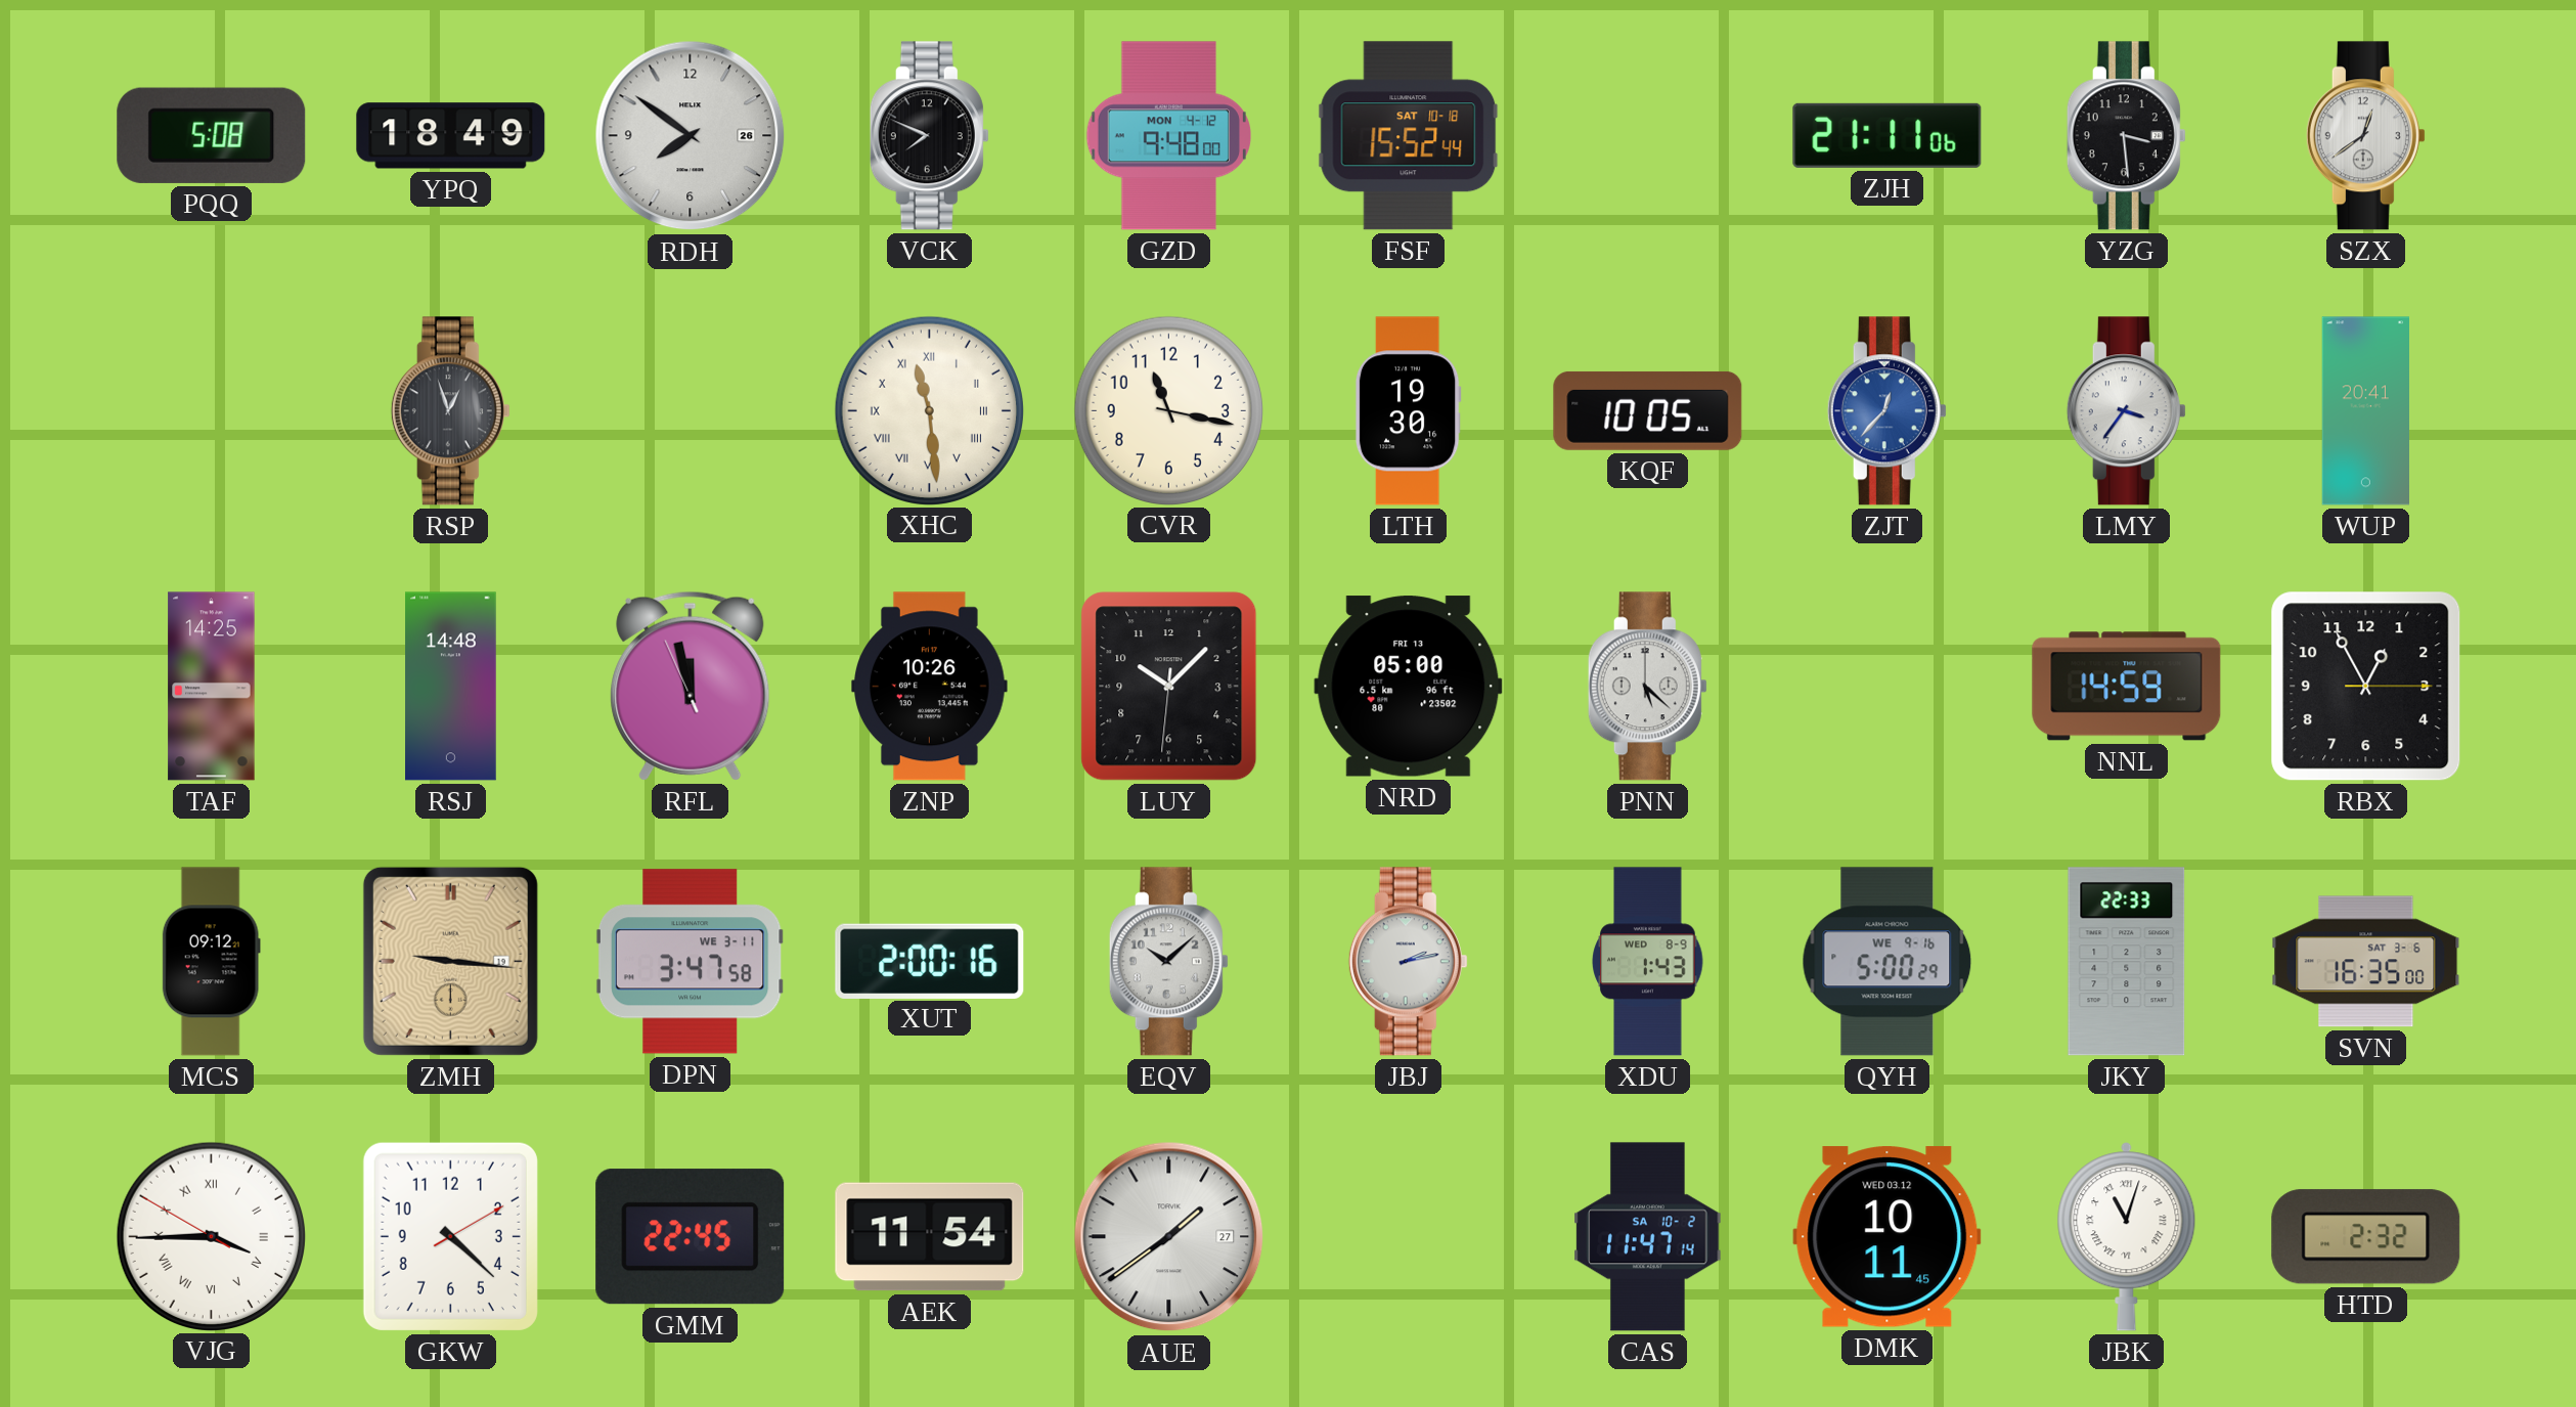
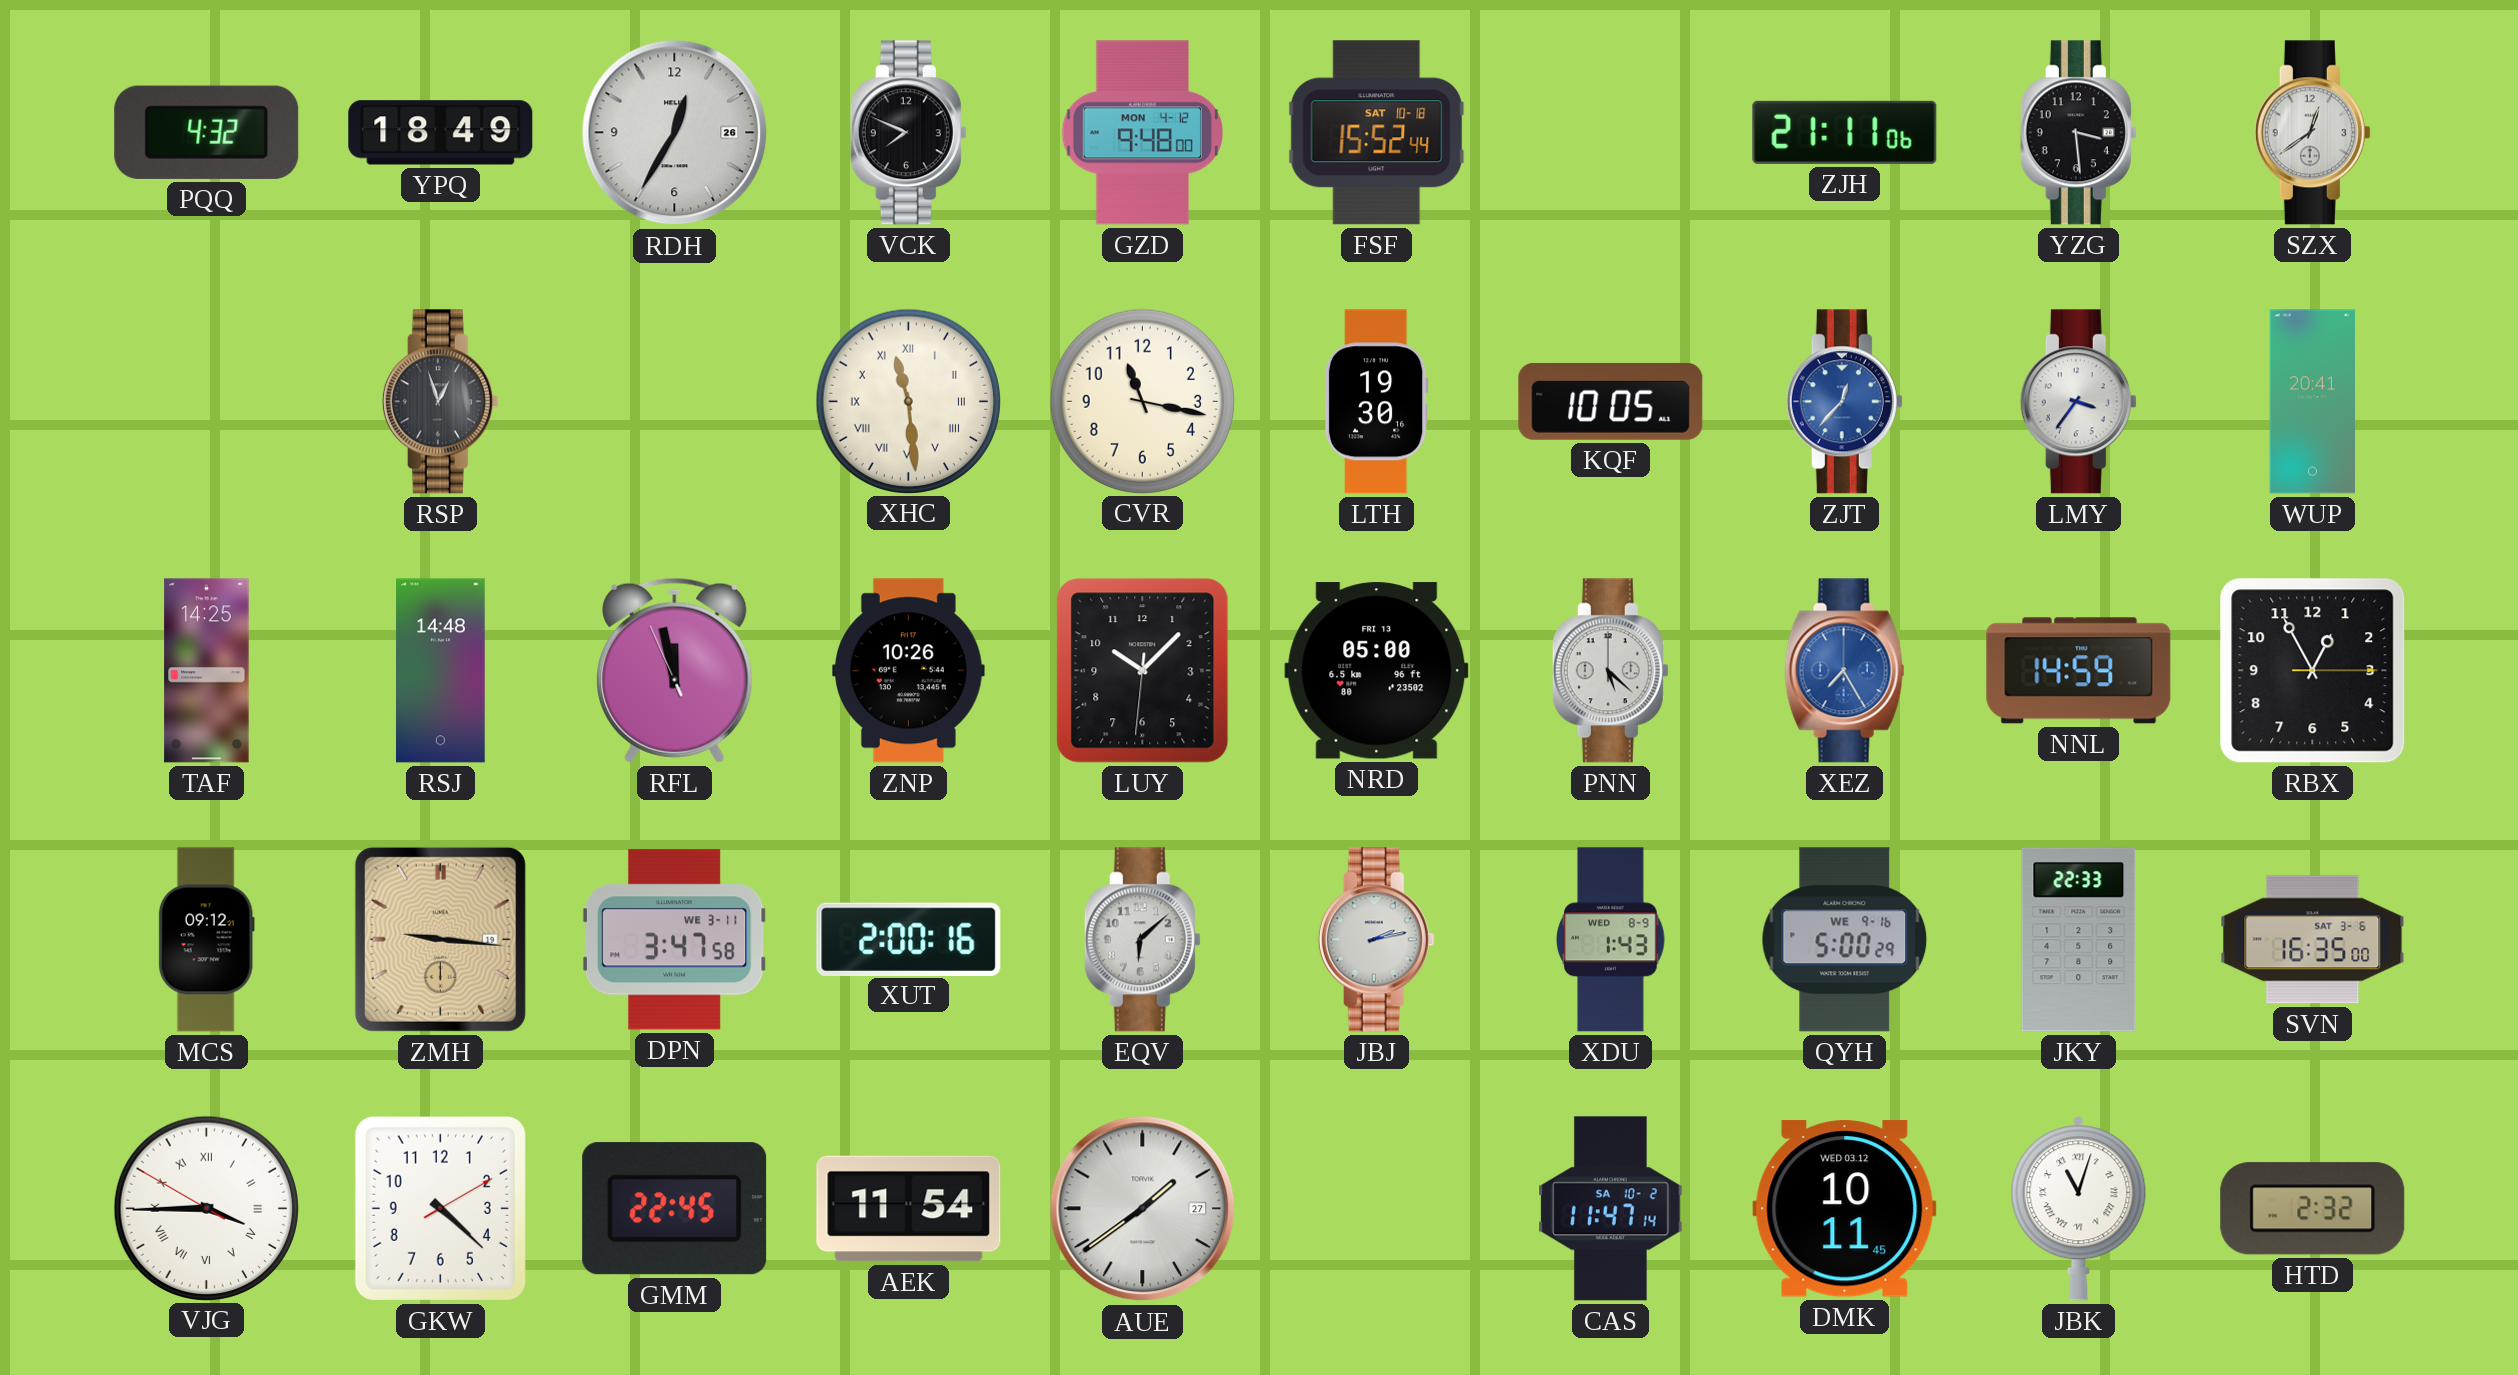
PQQ: 5:08 -> 4:32 (207, 132)
RDH: 7:51 -> 12:35 (675, 133)
XEZ: none -> 7:25 (1845, 671)
EQV: 10:08 -> 6:08 (1142, 940)
